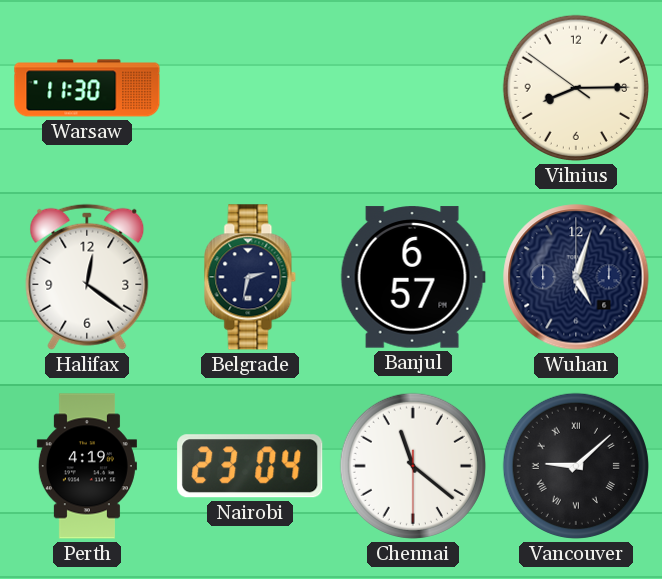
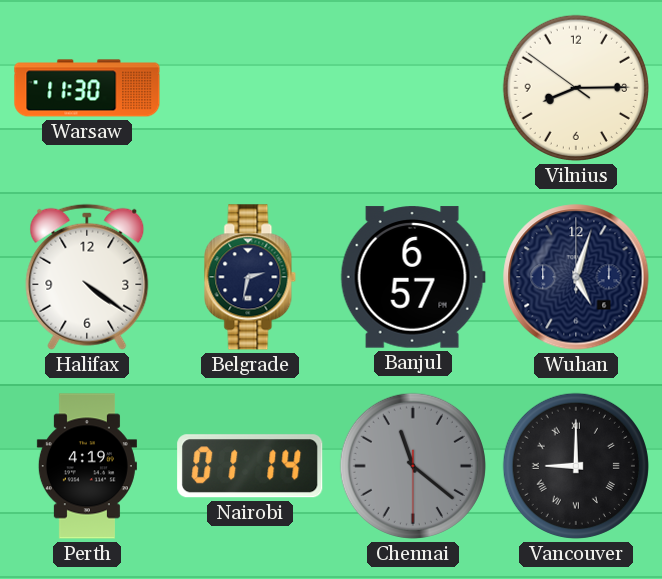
Halifax: 12:21 -> 4:21 (87, 277)
Nairobi: 23:04 -> 01:14 (250, 466)
Chennai dial: white -> grey (413, 466)
Vancouver: 9:08 -> 9:00 (576, 466)
